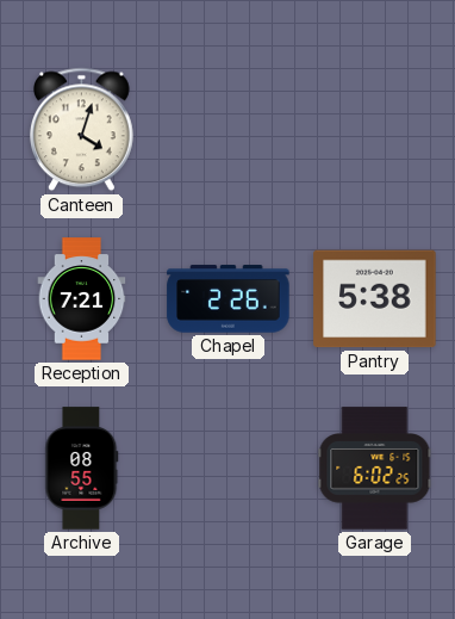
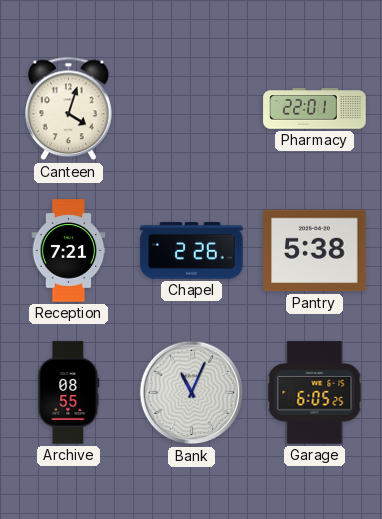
Pharmacy: none -> 22:01 (315, 109)
Bank: none -> 11:04 (192, 393)
Garage: 6:02 -> 6:05 (315, 393)
